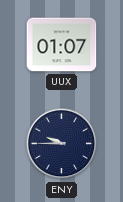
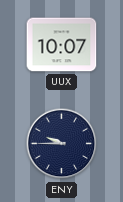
UUX: 01:07 -> 10:07 (62, 45)
